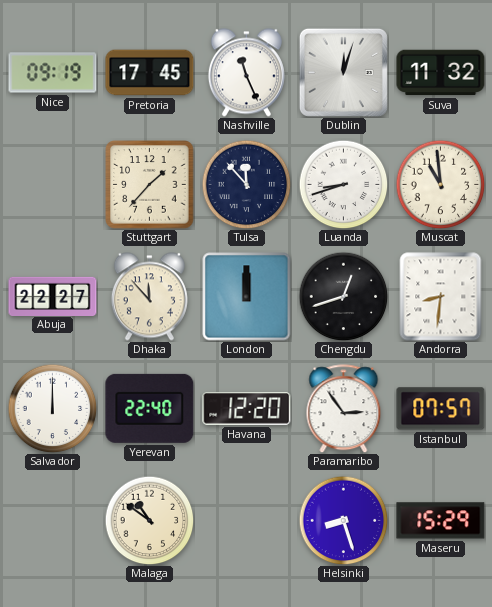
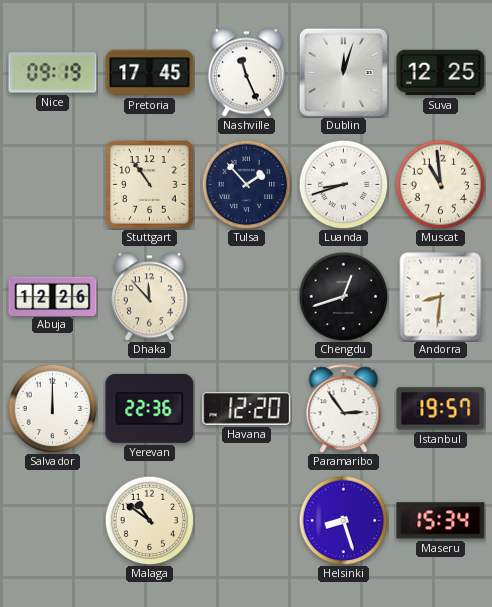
Suva: 11:32 -> 12:25 (441, 73)
Stuttgart: 1:37 -> 10:54 (150, 185)
Tulsa: 11:53 -> 1:53 (246, 184)
Abuja: 22:27 -> 12:26 (53, 296)
London: 12:00 -> none (247, 297)
Yerevan: 22:40 -> 22:36 (150, 408)
Istanbul: 07:57 -> 19:57 (441, 409)
Maseru: 15:29 -> 15:34 (441, 521)
